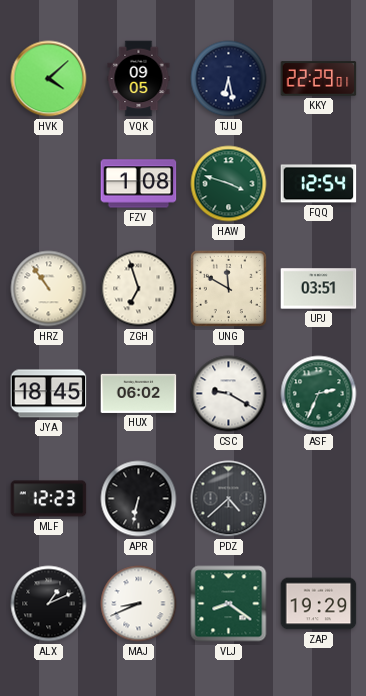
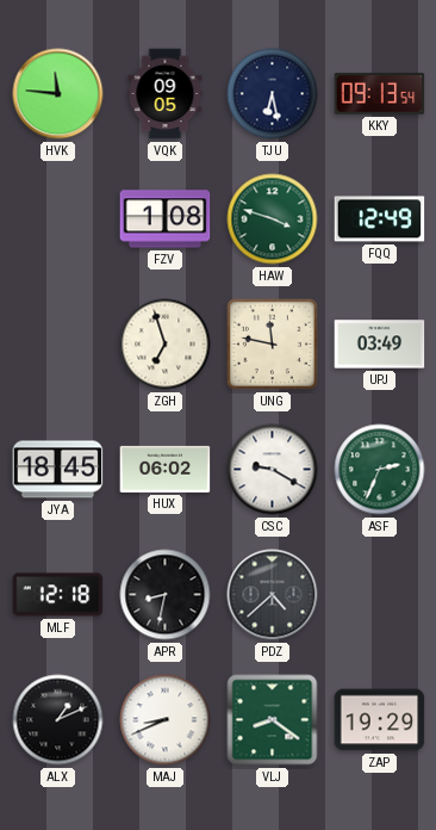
HVK: 4:08 -> 11:46 (58, 94)
KKY: 22:29 -> 09:13 (380, 94)
FQQ: 12:54 -> 12:49 (380, 219)
HRZ: 10:54 -> none (49, 289)
UNG: 11:50 -> 11:47 (272, 343)
UPJ: 03:51 -> 03:49 (380, 345)
MLF: 12:23 -> 12:18 (58, 595)
APR: 6:32 -> 8:32 (166, 595)
